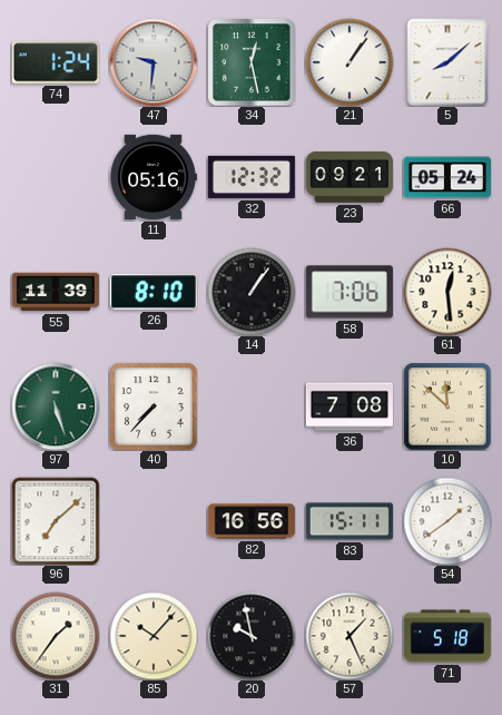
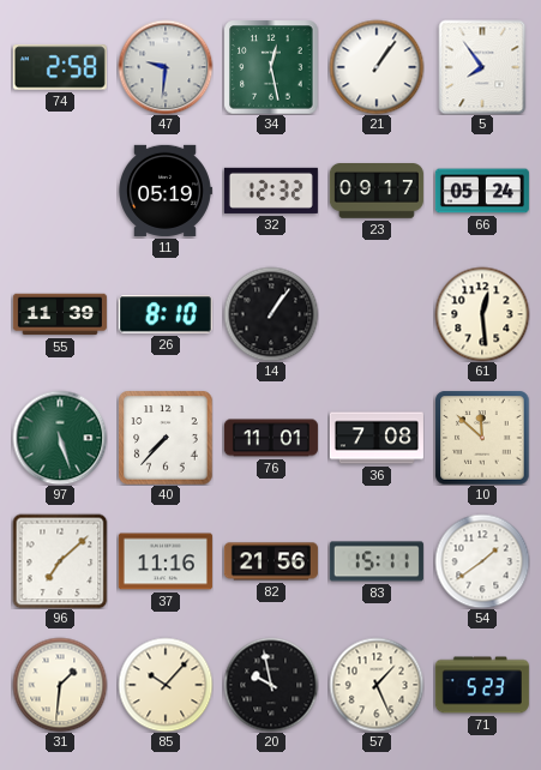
74: 1:24 -> 2:58 (60, 67)
5: 8:08 -> 7:54 (482, 67)
11: 05:16 -> 05:19 (166, 191)
23: 09:21 -> 09:17 (377, 192)
58: 7:06 -> none (350, 292)
76: none -> 11:01 (271, 438)
37: none -> 11:16 (166, 561)
82: 16:56 -> 21:56 (271, 561)
31: 1:36 -> 1:31 (60, 685)
71: 5:18 -> 5:23 (482, 685)
